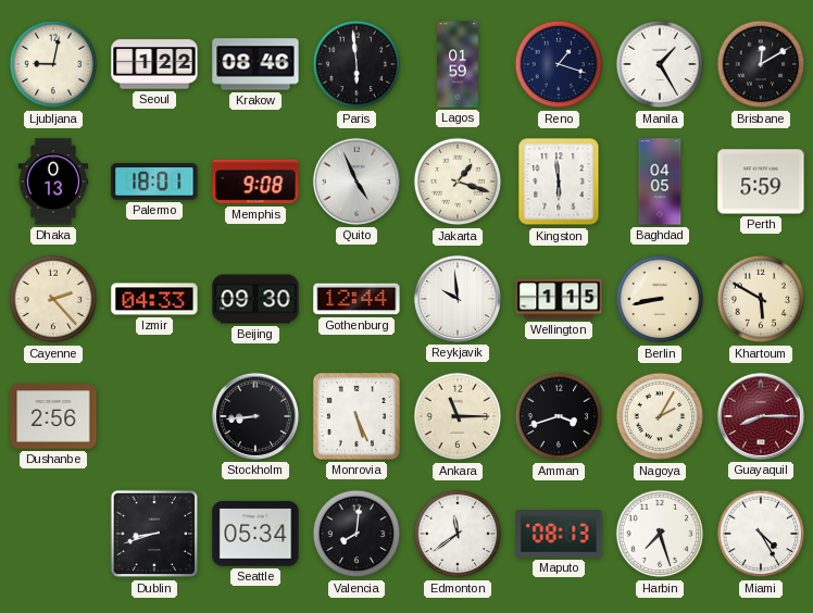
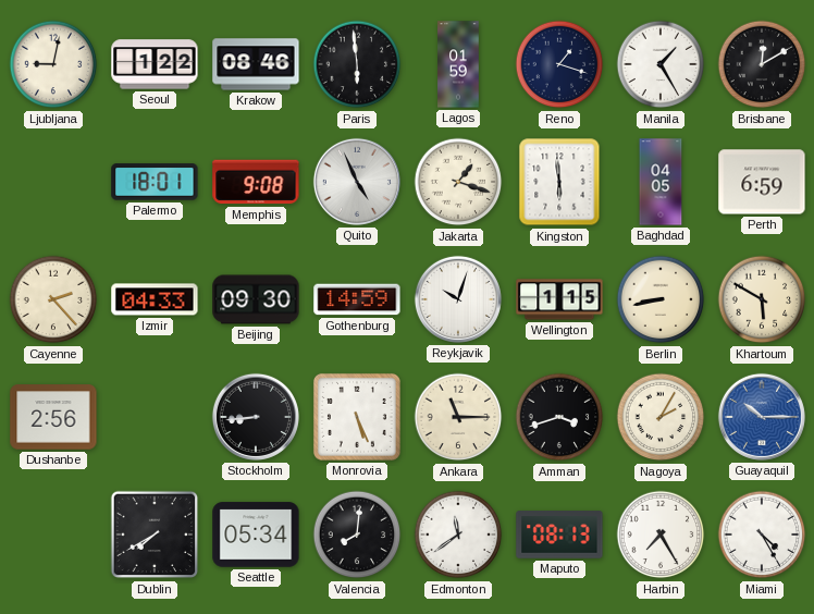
Dhaka: 0:13 -> none (53, 182)
Perth: 5:59 -> 6:59 (762, 182)
Gothenburg: 12:44 -> 14:59 (357, 299)
Reykjavik: 9:59 -> 10:03 (458, 299)
Guayaquil: 8:15 -> 10:15 (762, 417)
Guayaquil dial: burgundy -> blue (762, 417)
Dublin: 8:42 -> 7:40 (155, 535)
Harbin: 7:27 -> 7:25 (661, 535)
